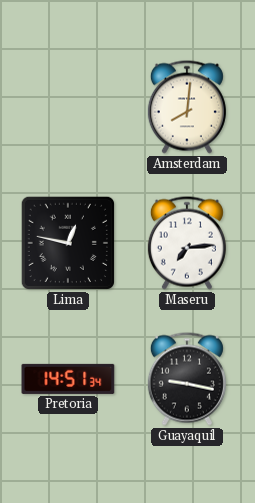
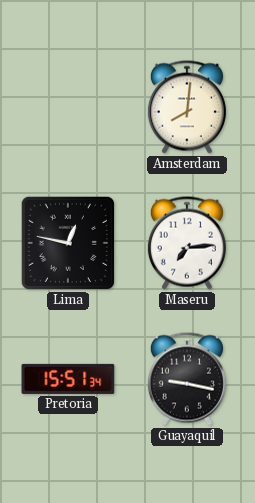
Pretoria: 14:51 -> 15:51 (68, 379)
